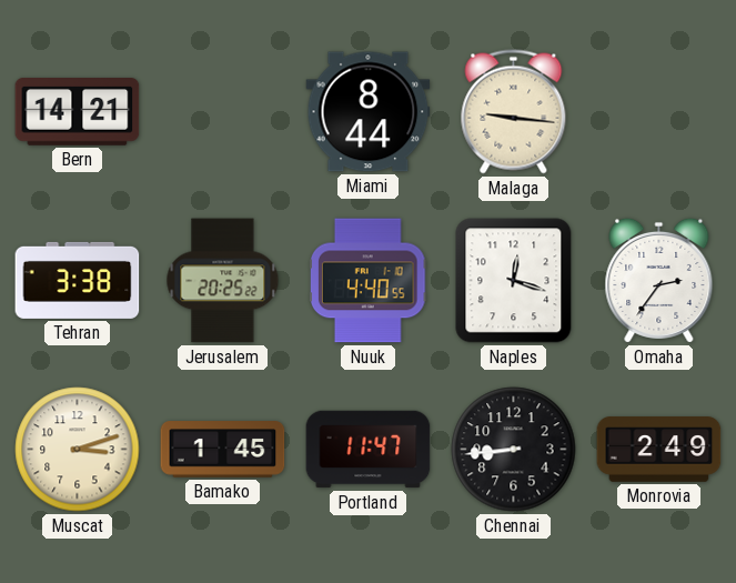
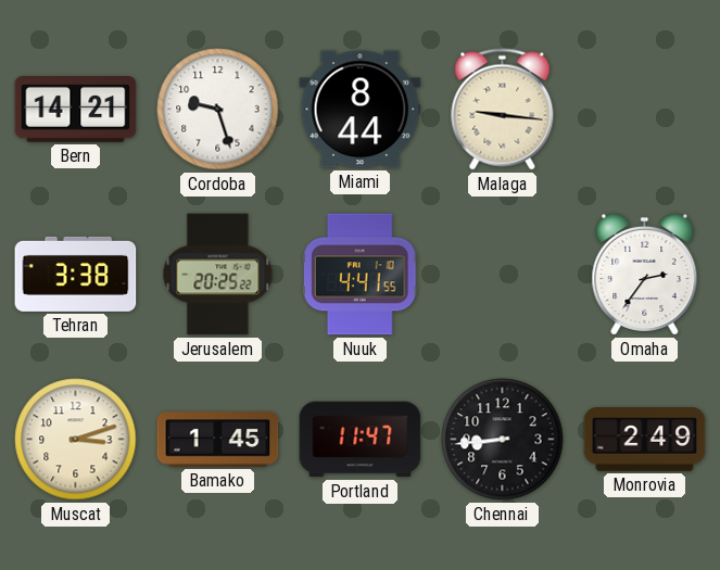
Cordoba: none -> 9:27 (218, 110)
Nuuk: 4:40 -> 4:41 (361, 275)
Naples: 12:18 -> none (514, 281)
